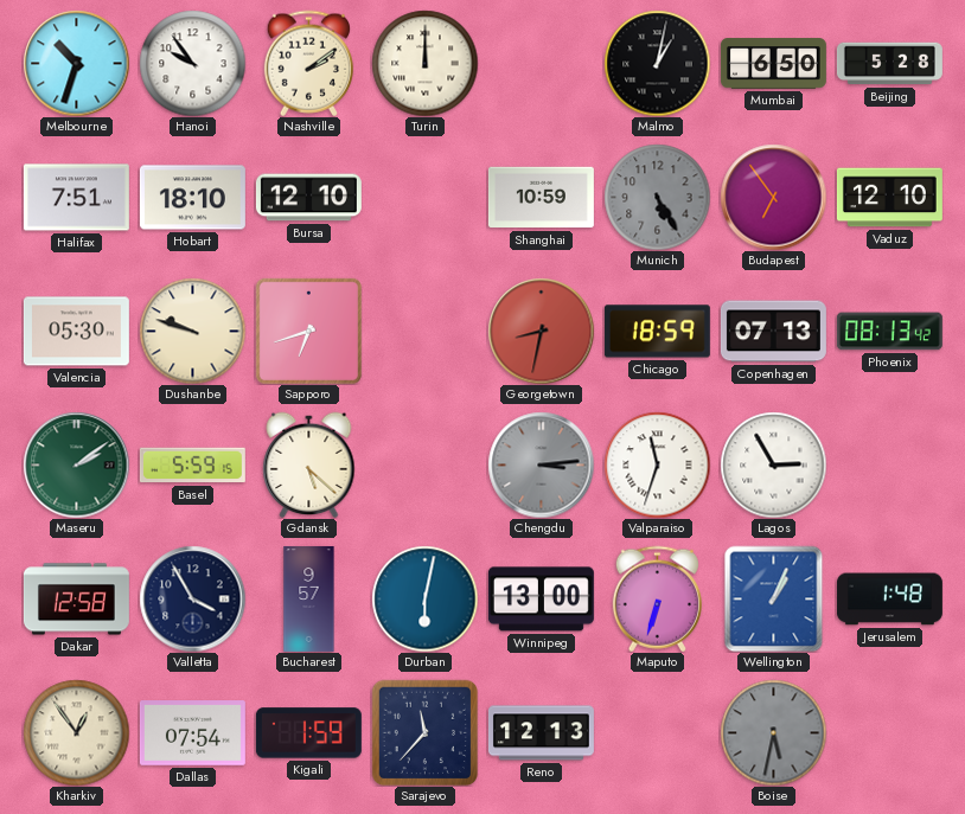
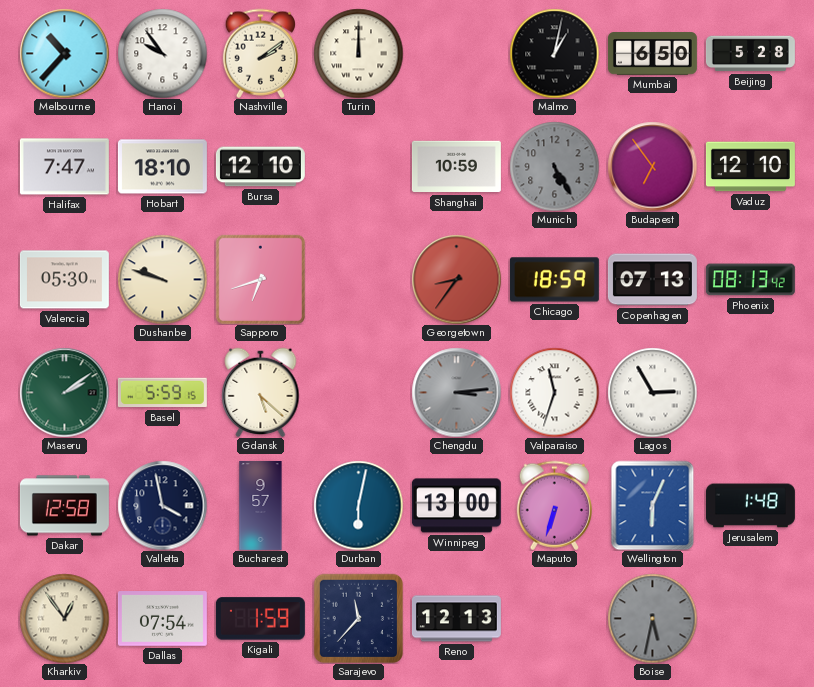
Melbourne: 10:33 -> 10:37 (64, 53)
Halifax: 7:51 -> 7:47 (64, 167)
Georgetown: 8:32 -> 8:36 (456, 279)
Valletta: 3:55 -> 3:58 (162, 505)
Wellington: 1:04 -> 6:04 (653, 505)
